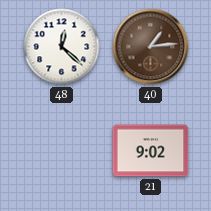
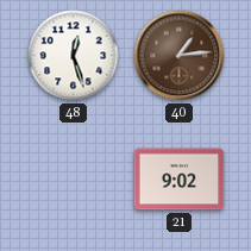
48: 12:22 -> 12:27 (74, 56)
